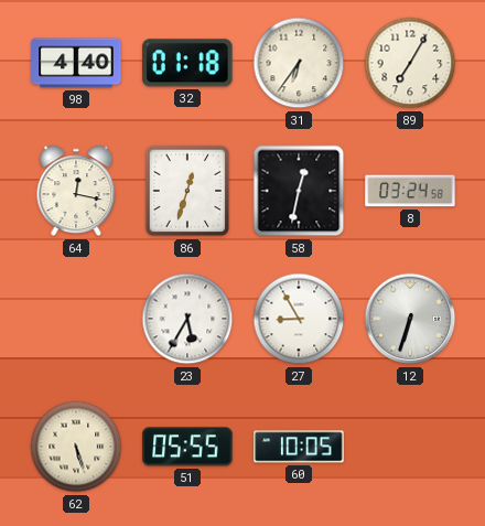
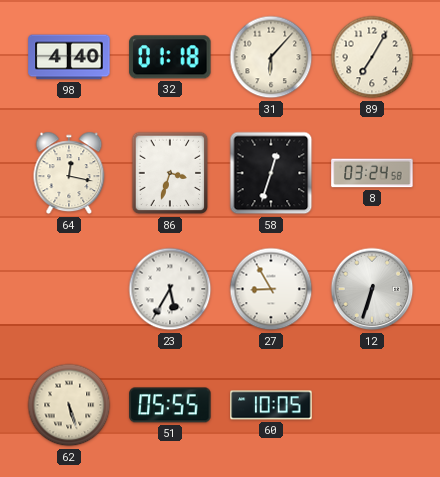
31: 6:36 -> 6:07 (271, 57)
86: 12:33 -> 3:33 (170, 173)
58: 12:32 -> 12:33 (271, 173)
